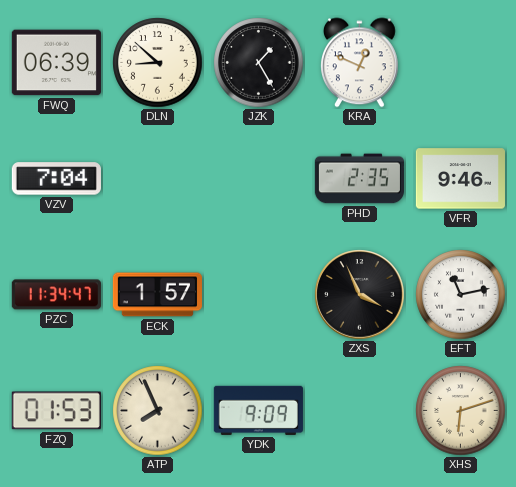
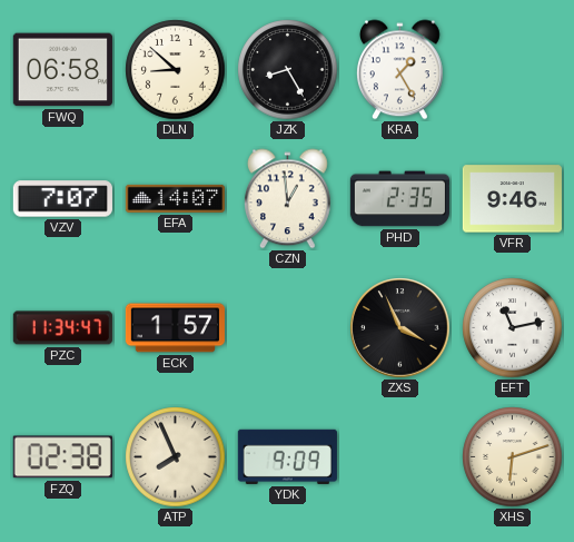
FWQ: 06:39 -> 06:58 (62, 70)
JZK: 1:25 -> 8:25 (288, 70)
KRA: 12:49 -> 1:25 (400, 70)
VZV: 7:04 -> 7:07 (62, 199)
EFA: none -> 14:07 (175, 198)
CZN: none -> 12:59 (288, 199)
FZQ: 01:53 -> 02:38 (62, 457)
